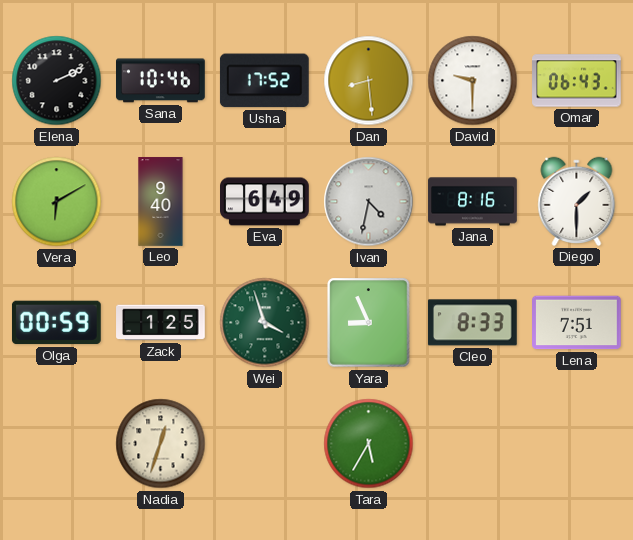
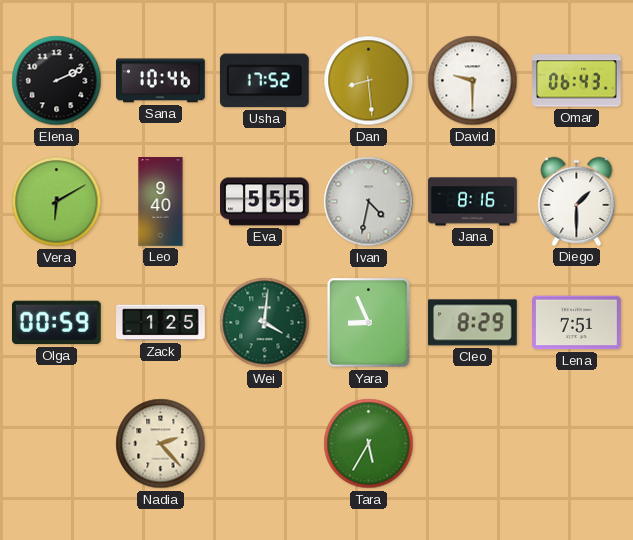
Eva: 6:49 -> 5:55 (265, 202)
Wei: 3:57 -> 4:01 (265, 323)
Cleo: 8:33 -> 8:29 (472, 323)
Nadia: 12:33 -> 2:23 (161, 444)
